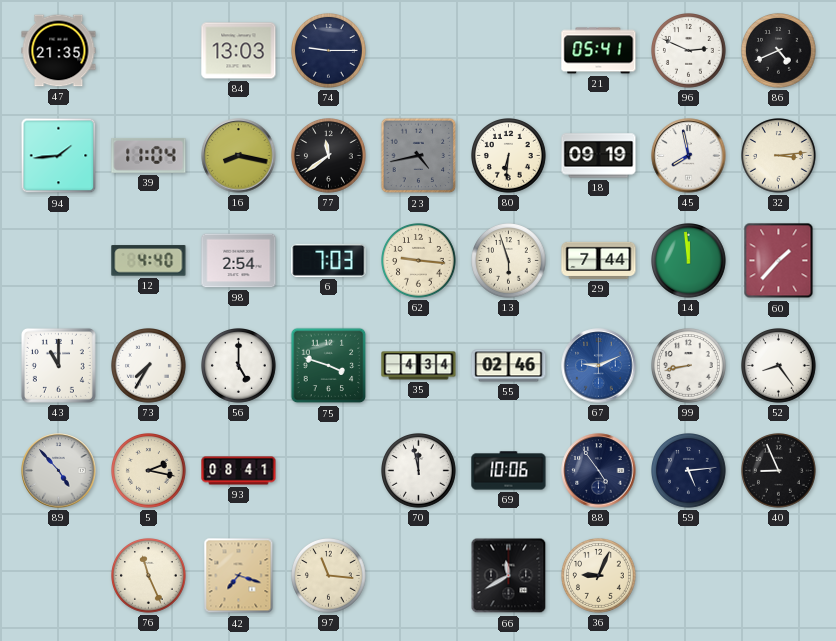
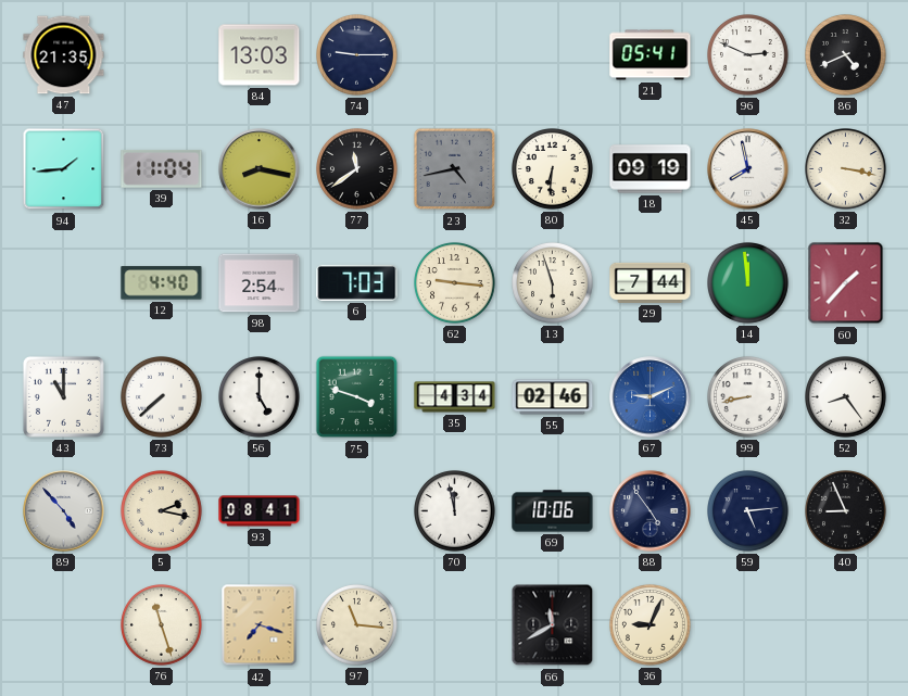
32: 3:14 -> 3:17 (846, 169)
73: 7:35 -> 7:38 (162, 397)
76: 11:26 -> 11:27 (162, 625)
